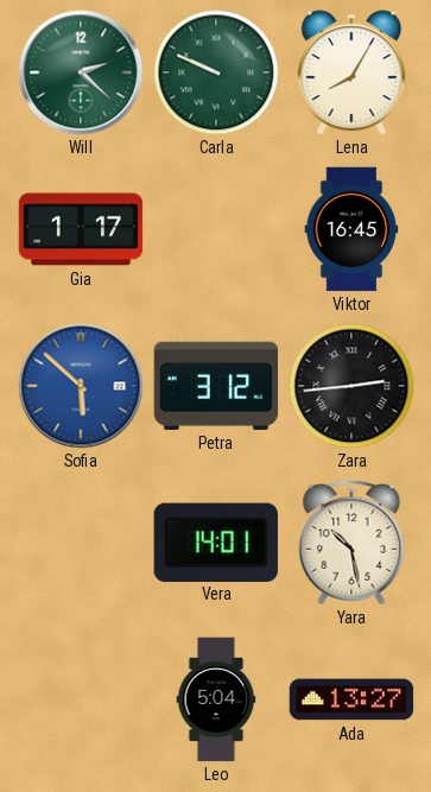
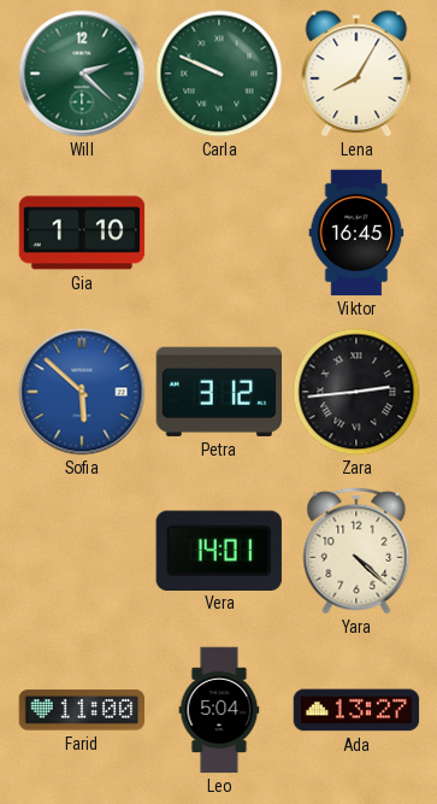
Gia: 1:17 -> 1:10 (82, 233)
Yara: 10:28 -> 4:22 (356, 551)
Farid: none -> 11:00 (82, 710)
